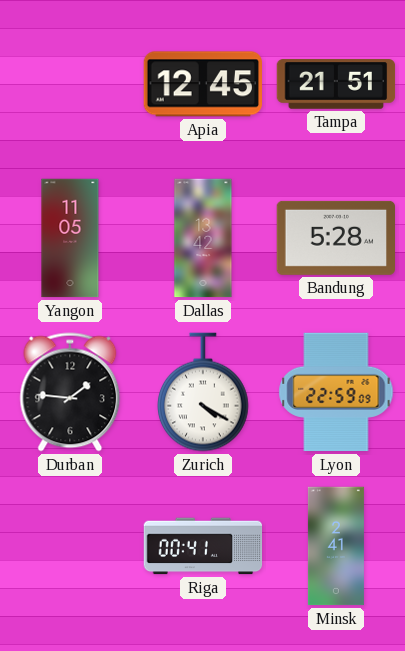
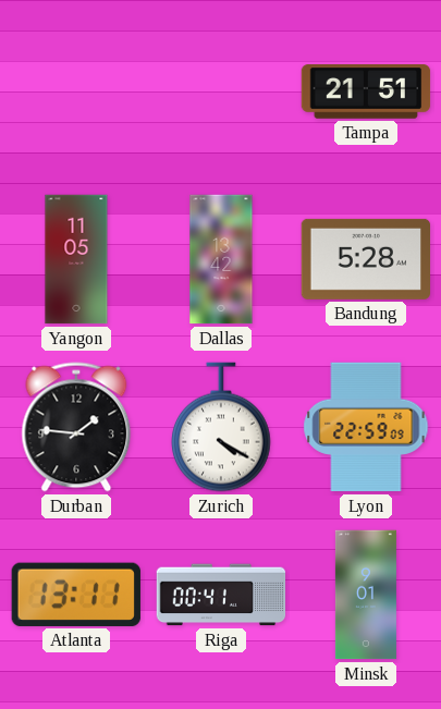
Apia: 12:45 -> none (202, 84)
Atlanta: none -> 13:11 (76, 595)
Minsk: 2:41 -> 9:01 (366, 595)
